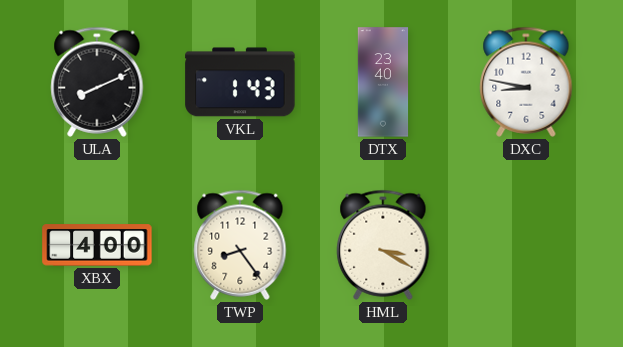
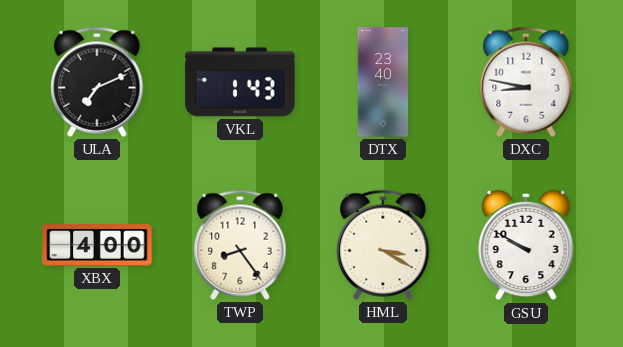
ULA: 8:11 -> 7:11 (97, 82)
GSU: none -> 9:50 (526, 245)
